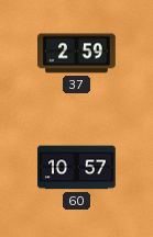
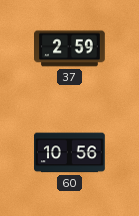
60: 10:57 -> 10:56 (70, 153)
